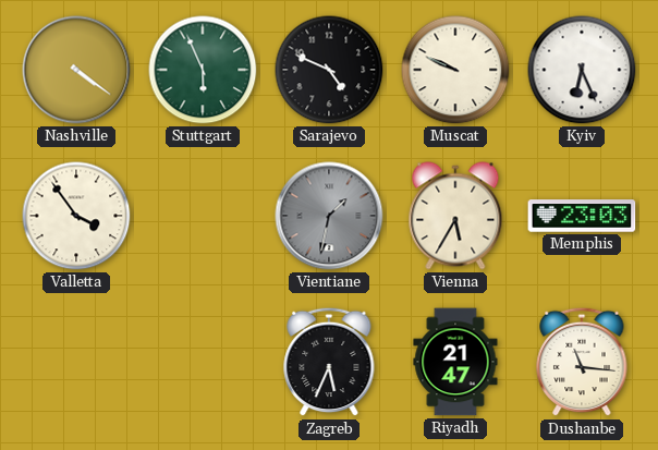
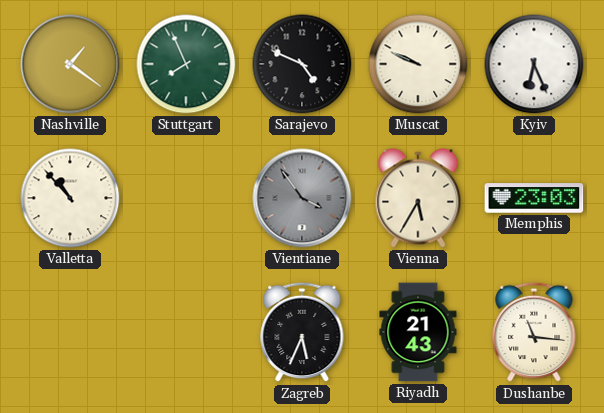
Nashville: 4:21 -> 1:21 (70, 64)
Stuttgart: 5:56 -> 7:56 (186, 64)
Valletta: 3:54 -> 10:53 (70, 198)
Vientiane: 1:32 -> 3:54 (302, 198)
Riyadh: 21:47 -> 21:43 (418, 332)
